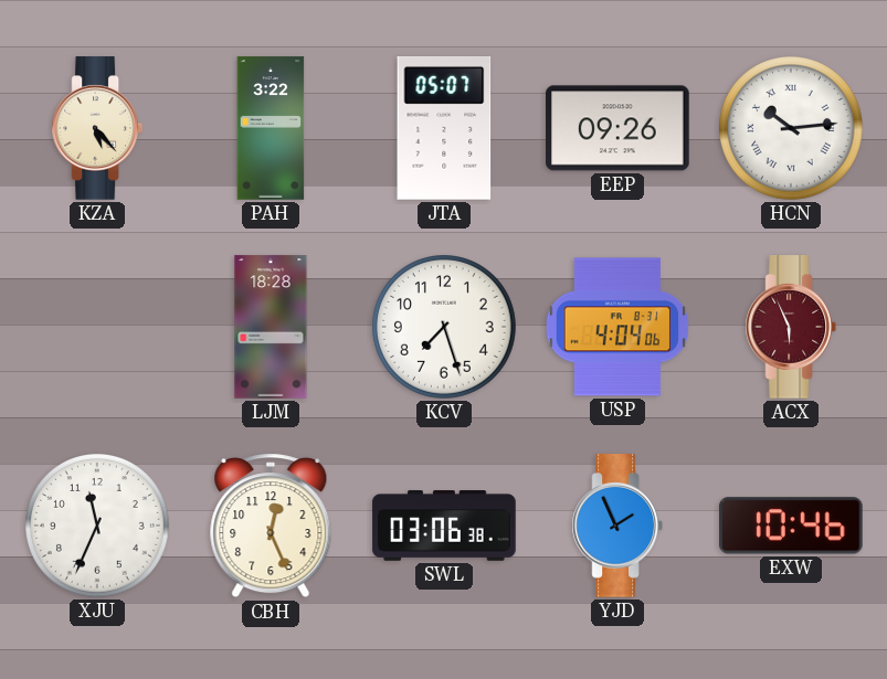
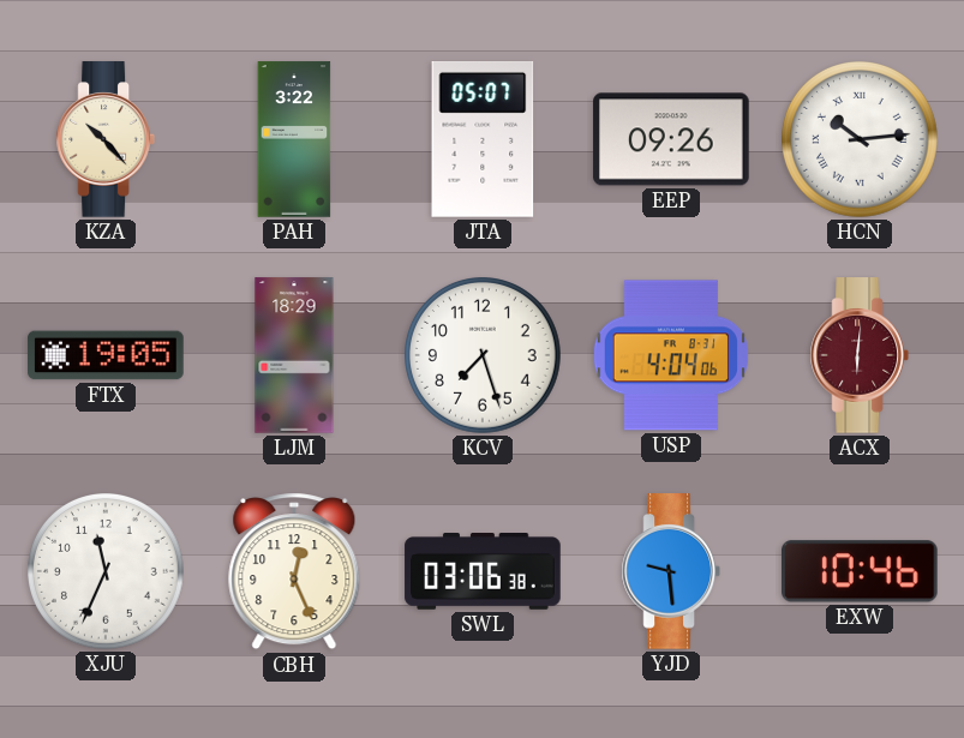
KZA: 5:23 -> 10:23 (104, 139)
FTX: none -> 19:05 (106, 355)
LJM: 18:28 -> 18:29 (294, 355)
ACX: 5:56 -> 6:01 (858, 355)
YJD: 1:56 -> 9:29 (670, 571)
